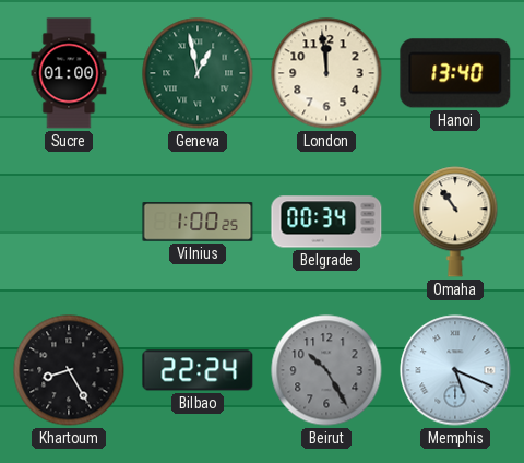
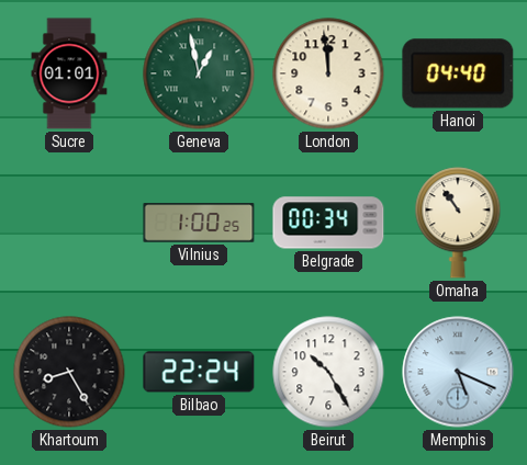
Sucre: 01:00 -> 01:01 (69, 73)
Hanoi: 13:40 -> 04:40 (458, 73)
Beirut dial: grey -> white (328, 372)
